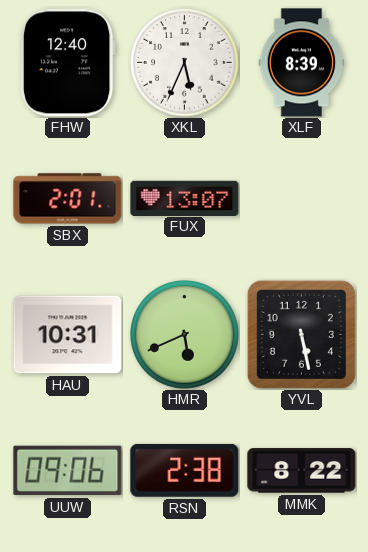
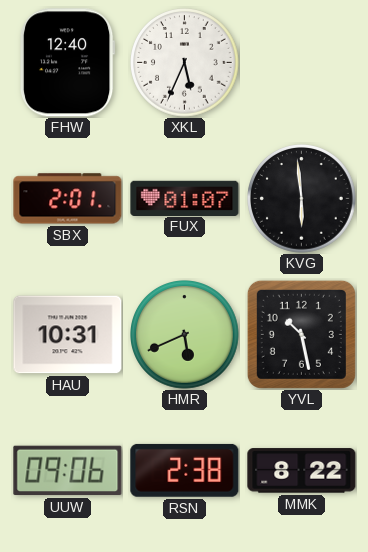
XLF: 8:39 -> none (302, 63)
FUX: 13:07 -> 01:07 (185, 198)
KVG: none -> 5:59 (302, 199)
YVL: 5:28 -> 10:28 (301, 334)
